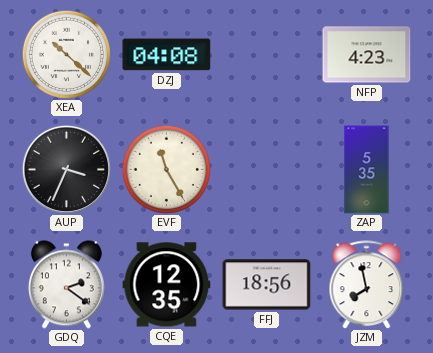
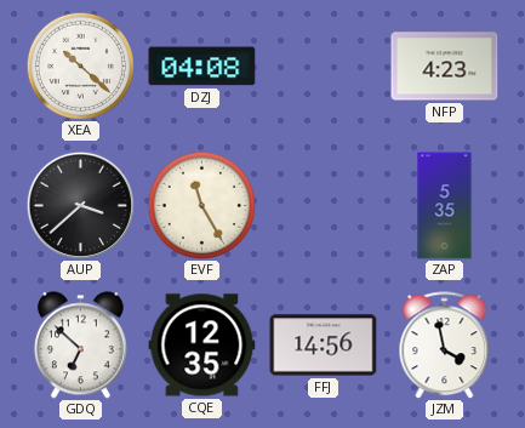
AUP: 3:34 -> 3:38 (80, 205)
GDQ: 2:21 -> 6:52 (80, 346)
FFJ: 18:56 -> 14:56 (324, 346)
JZM: 7:58 -> 3:58 (445, 346)
